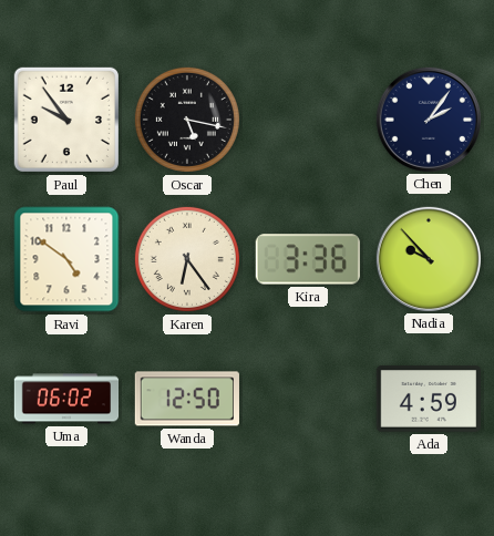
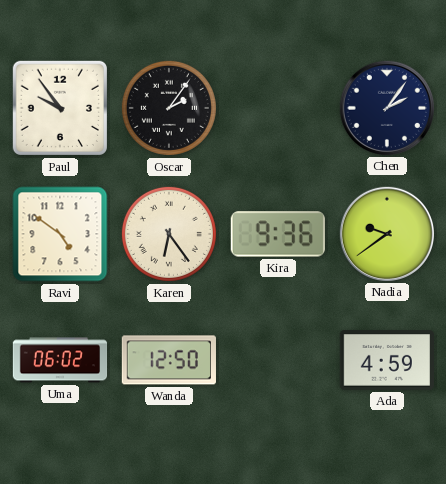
Oscar: 5:17 -> 2:06 (169, 108)
Kira: 3:36 -> 9:36 (278, 234)
Nadia: 9:53 -> 9:39 (386, 233)
